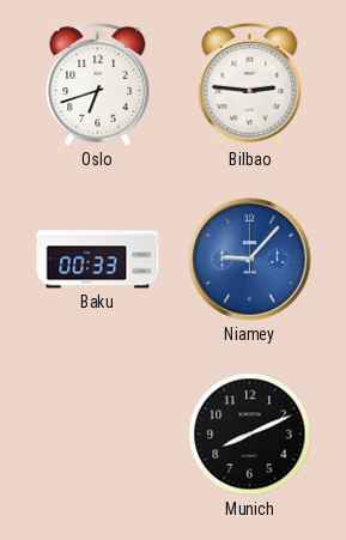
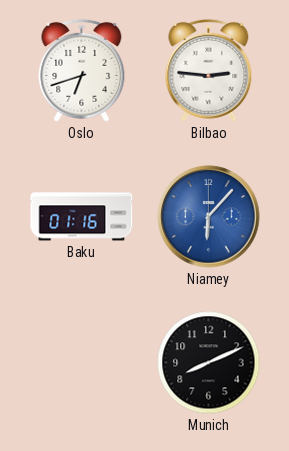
Baku: 00:33 -> 01:16 (82, 217)
Niamey: 9:07 -> 6:07 (209, 217)
